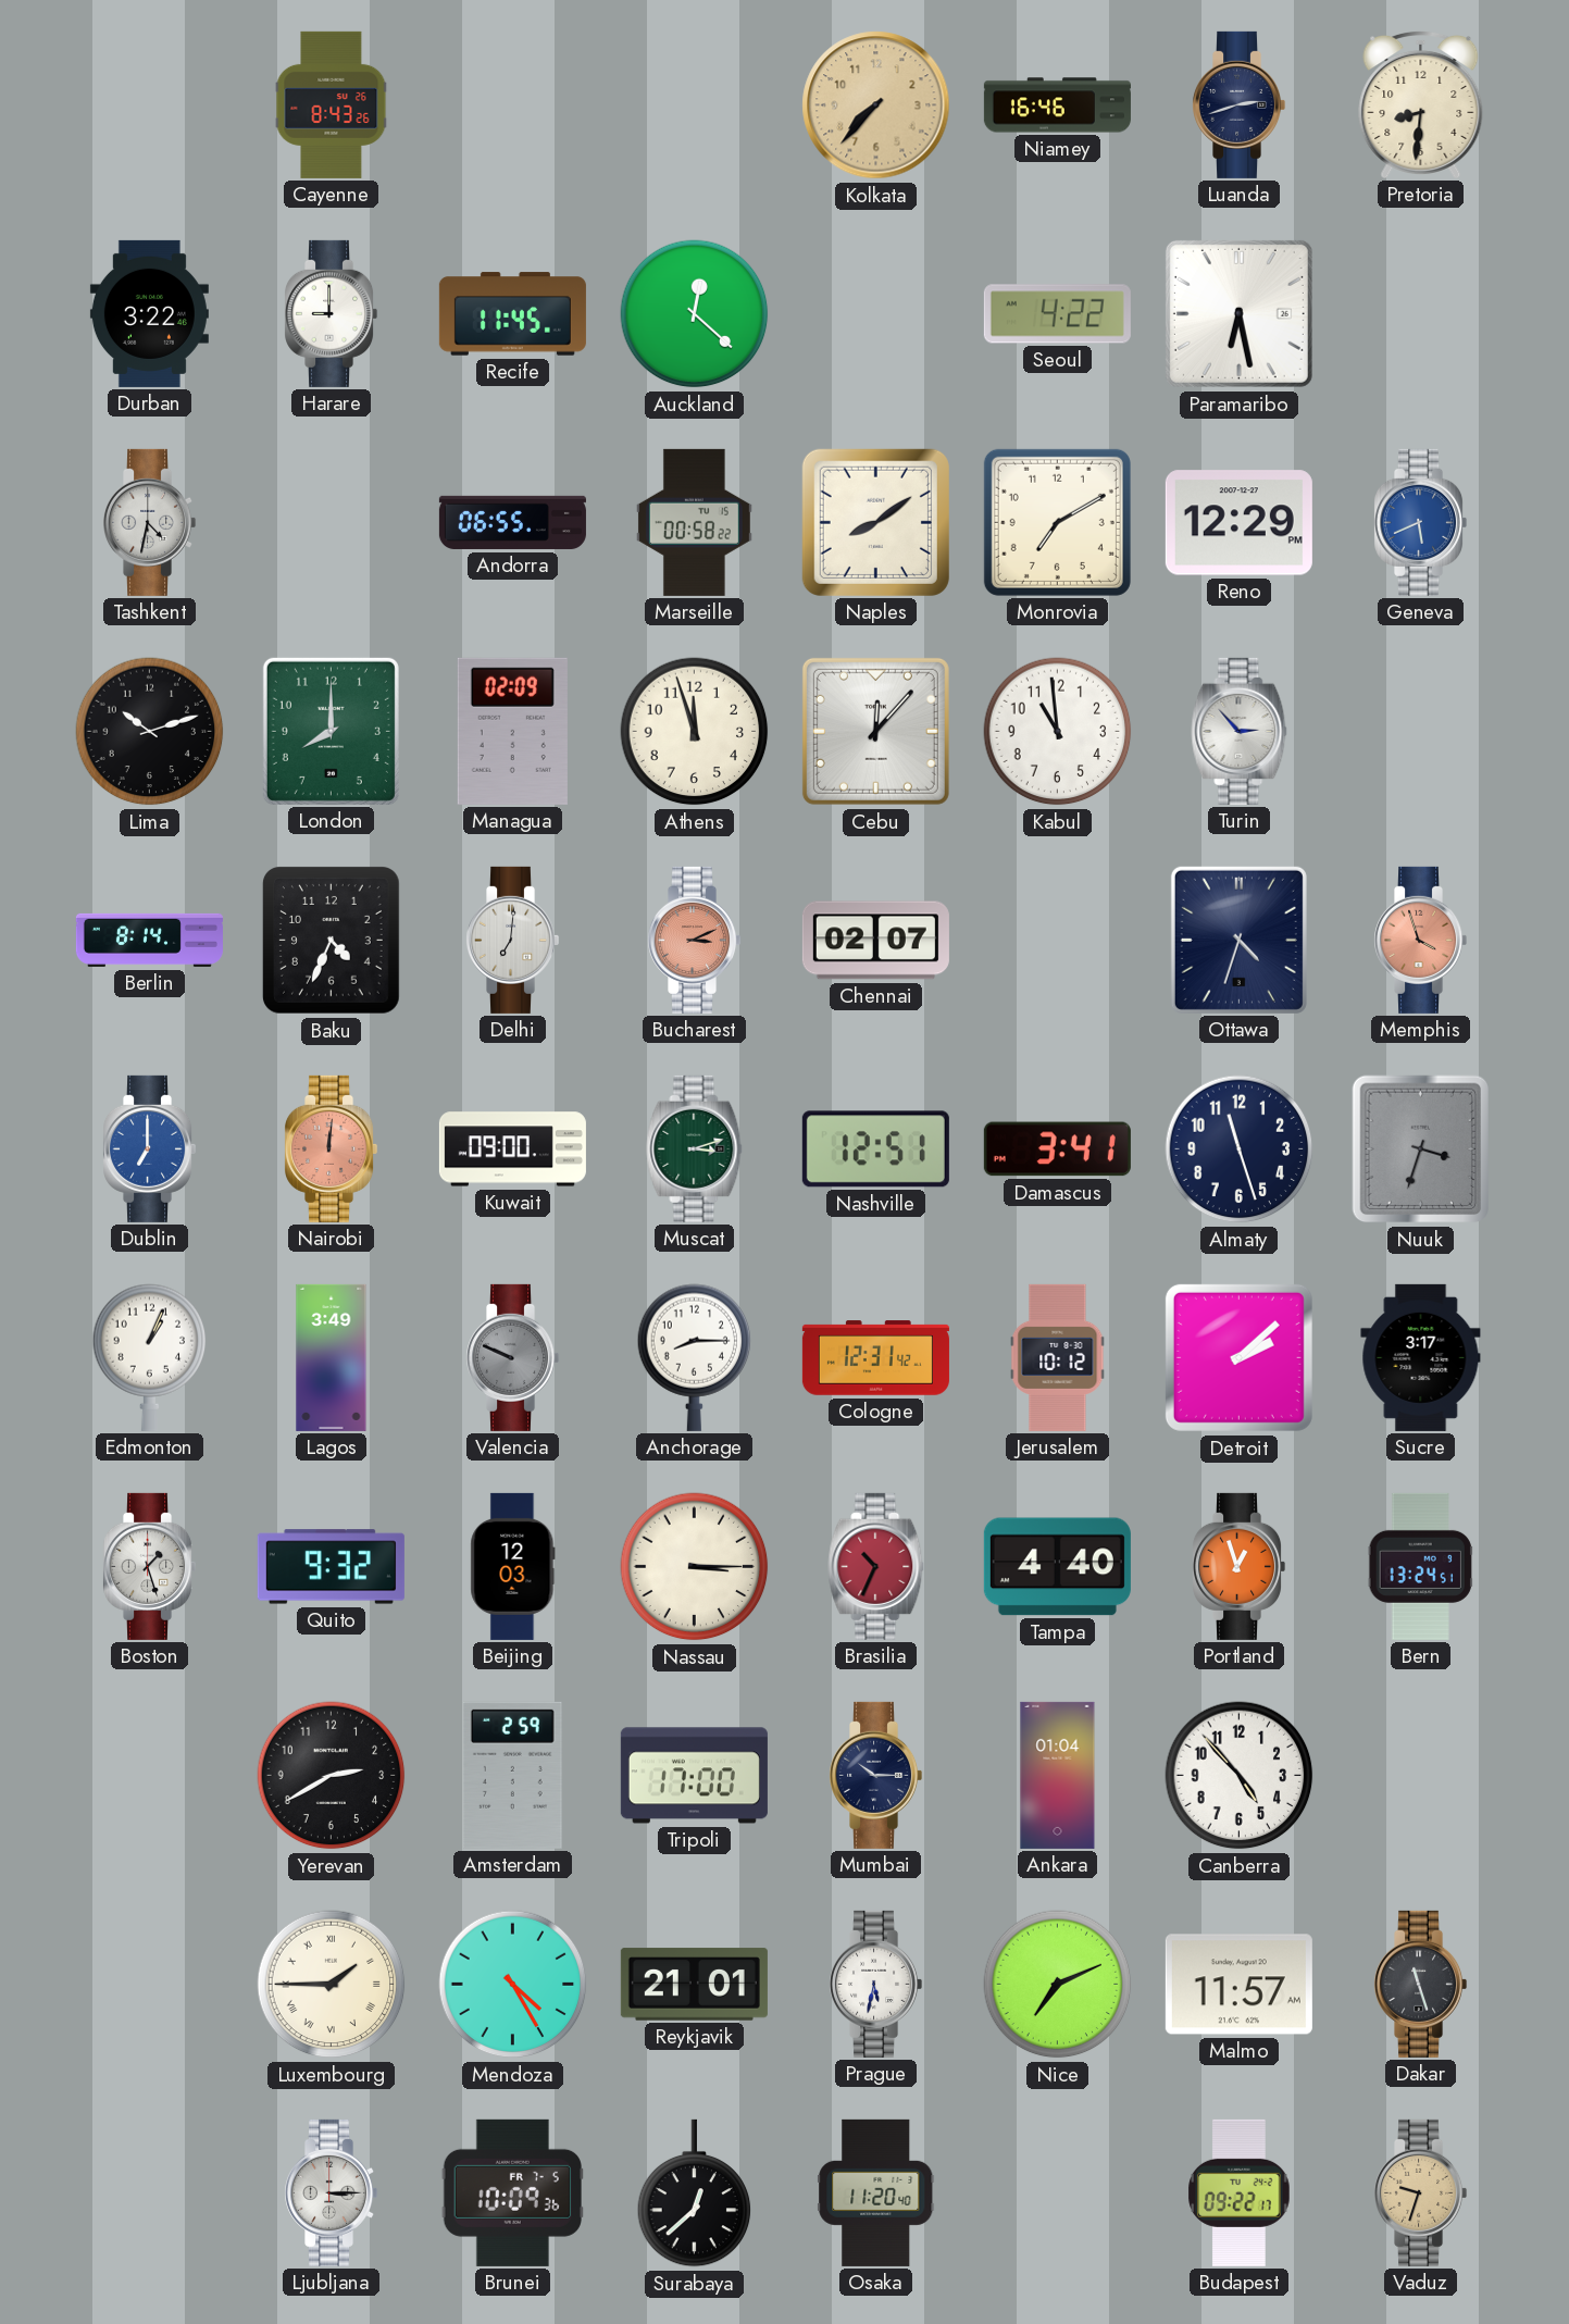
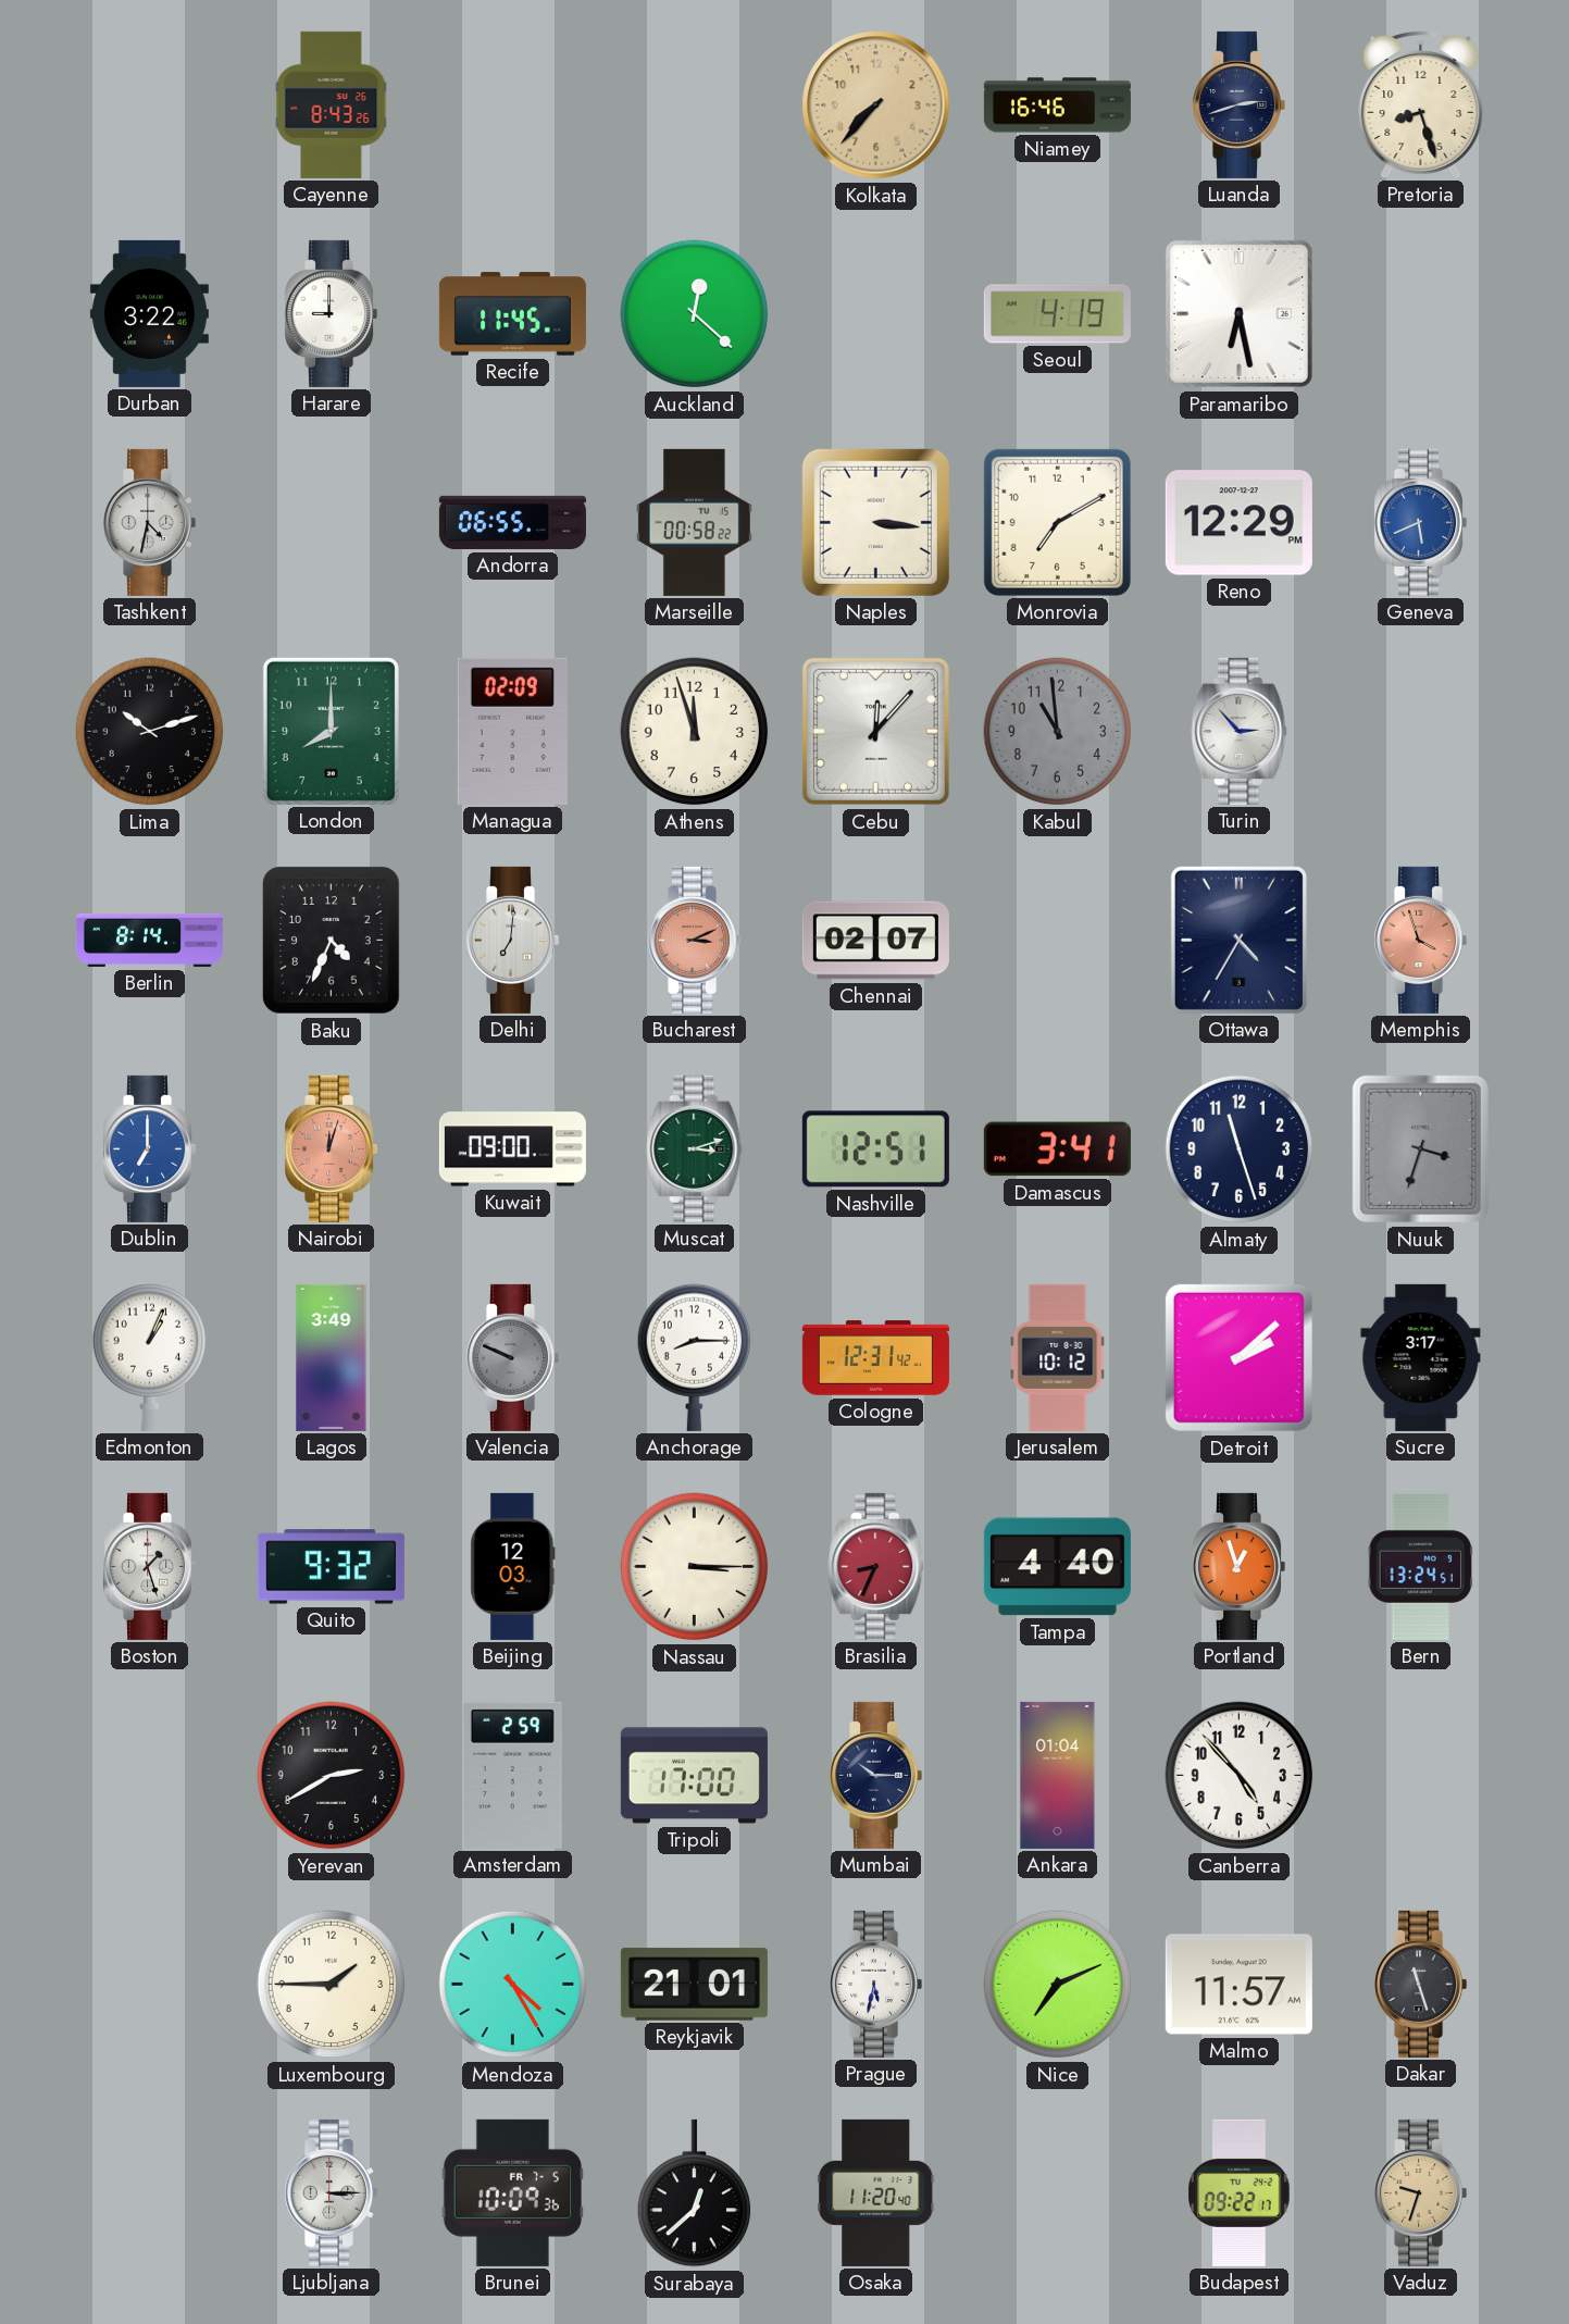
Pretoria: 8:31 -> 8:27 (1421, 104)
Seoul: 4:22 -> 4:19 (1057, 314)
Naples: 8:09 -> 3:16 (875, 522)
Kabul dial: white -> grey (1058, 732)
Ottawa: 4:33 -> 4:35 (1238, 940)
Nairobi: 12:01 -> 12:03 (332, 1148)
Brasilia: 10:34 -> 8:34 (876, 1566)
Luxembourg numerals: Roman -> Arabic (332, 1985)
